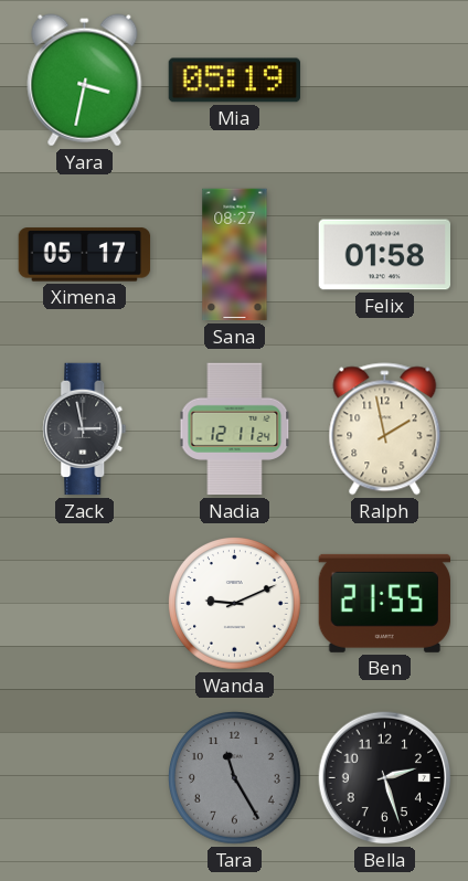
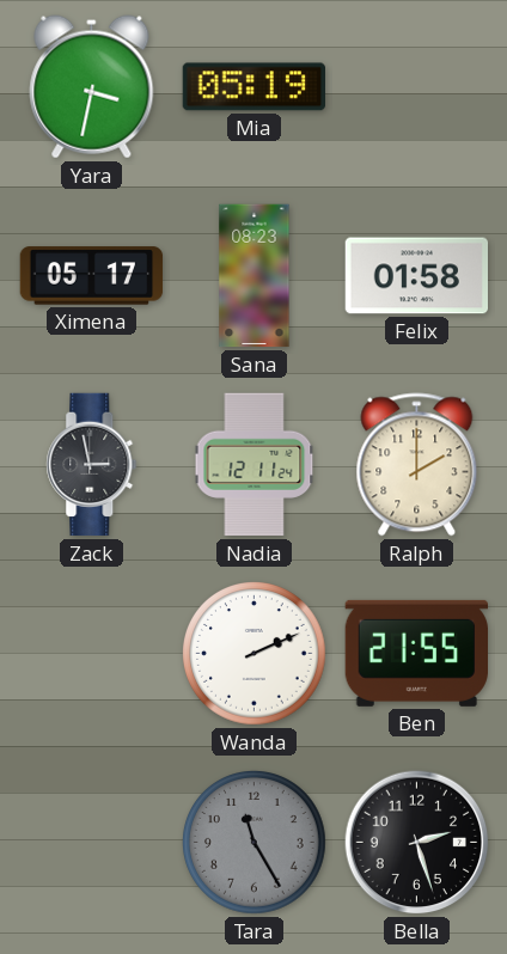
Sana: 08:27 -> 08:23 (255, 276)
Ralph: 1:58 -> 2:00 (417, 465)
Wanda: 9:11 -> 2:11 (255, 654)
